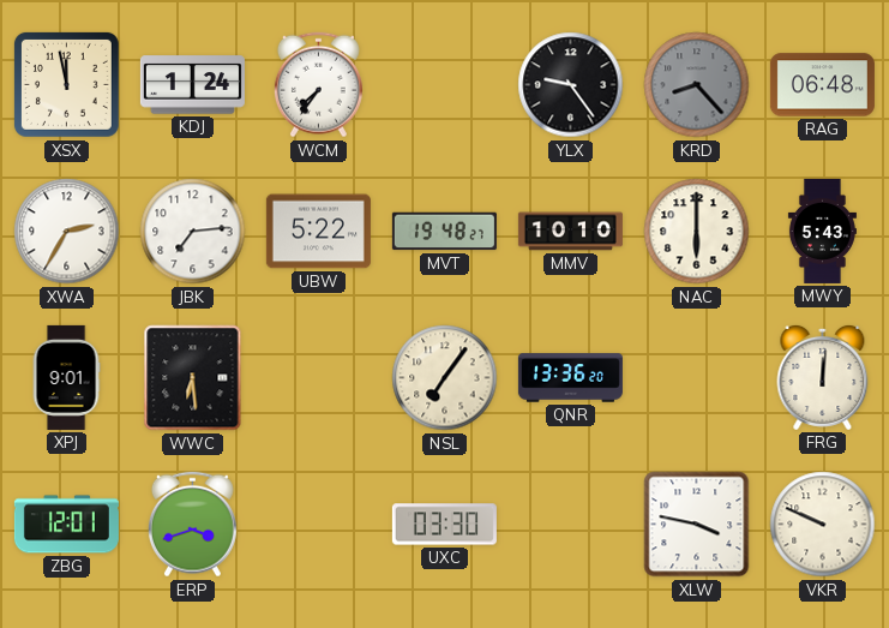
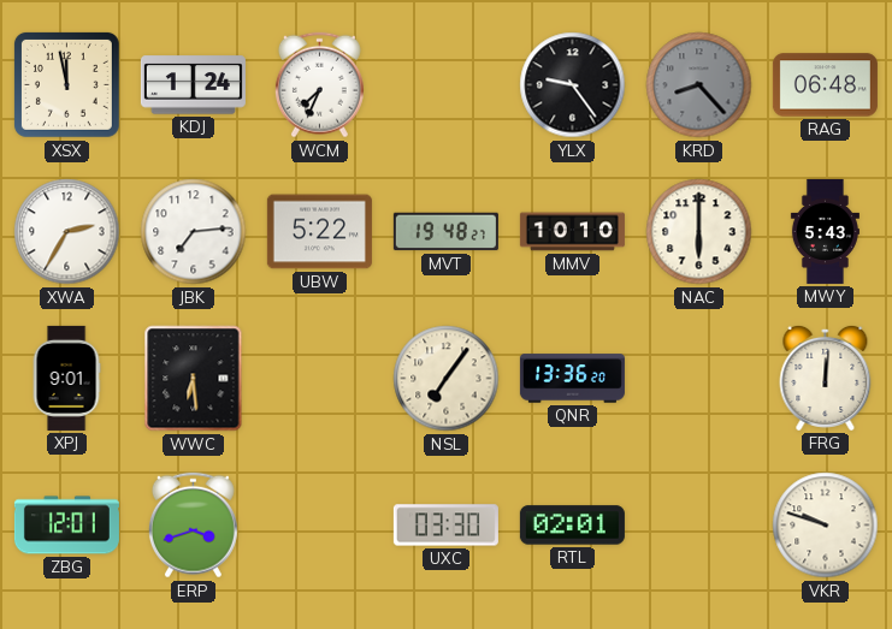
WCM: 7:36 -> 7:34 (319, 85)
RTL: none -> 02:01 (572, 526)
XLW: 3:47 -> none (697, 525)
VKR: 9:49 -> 9:48 (826, 526)
